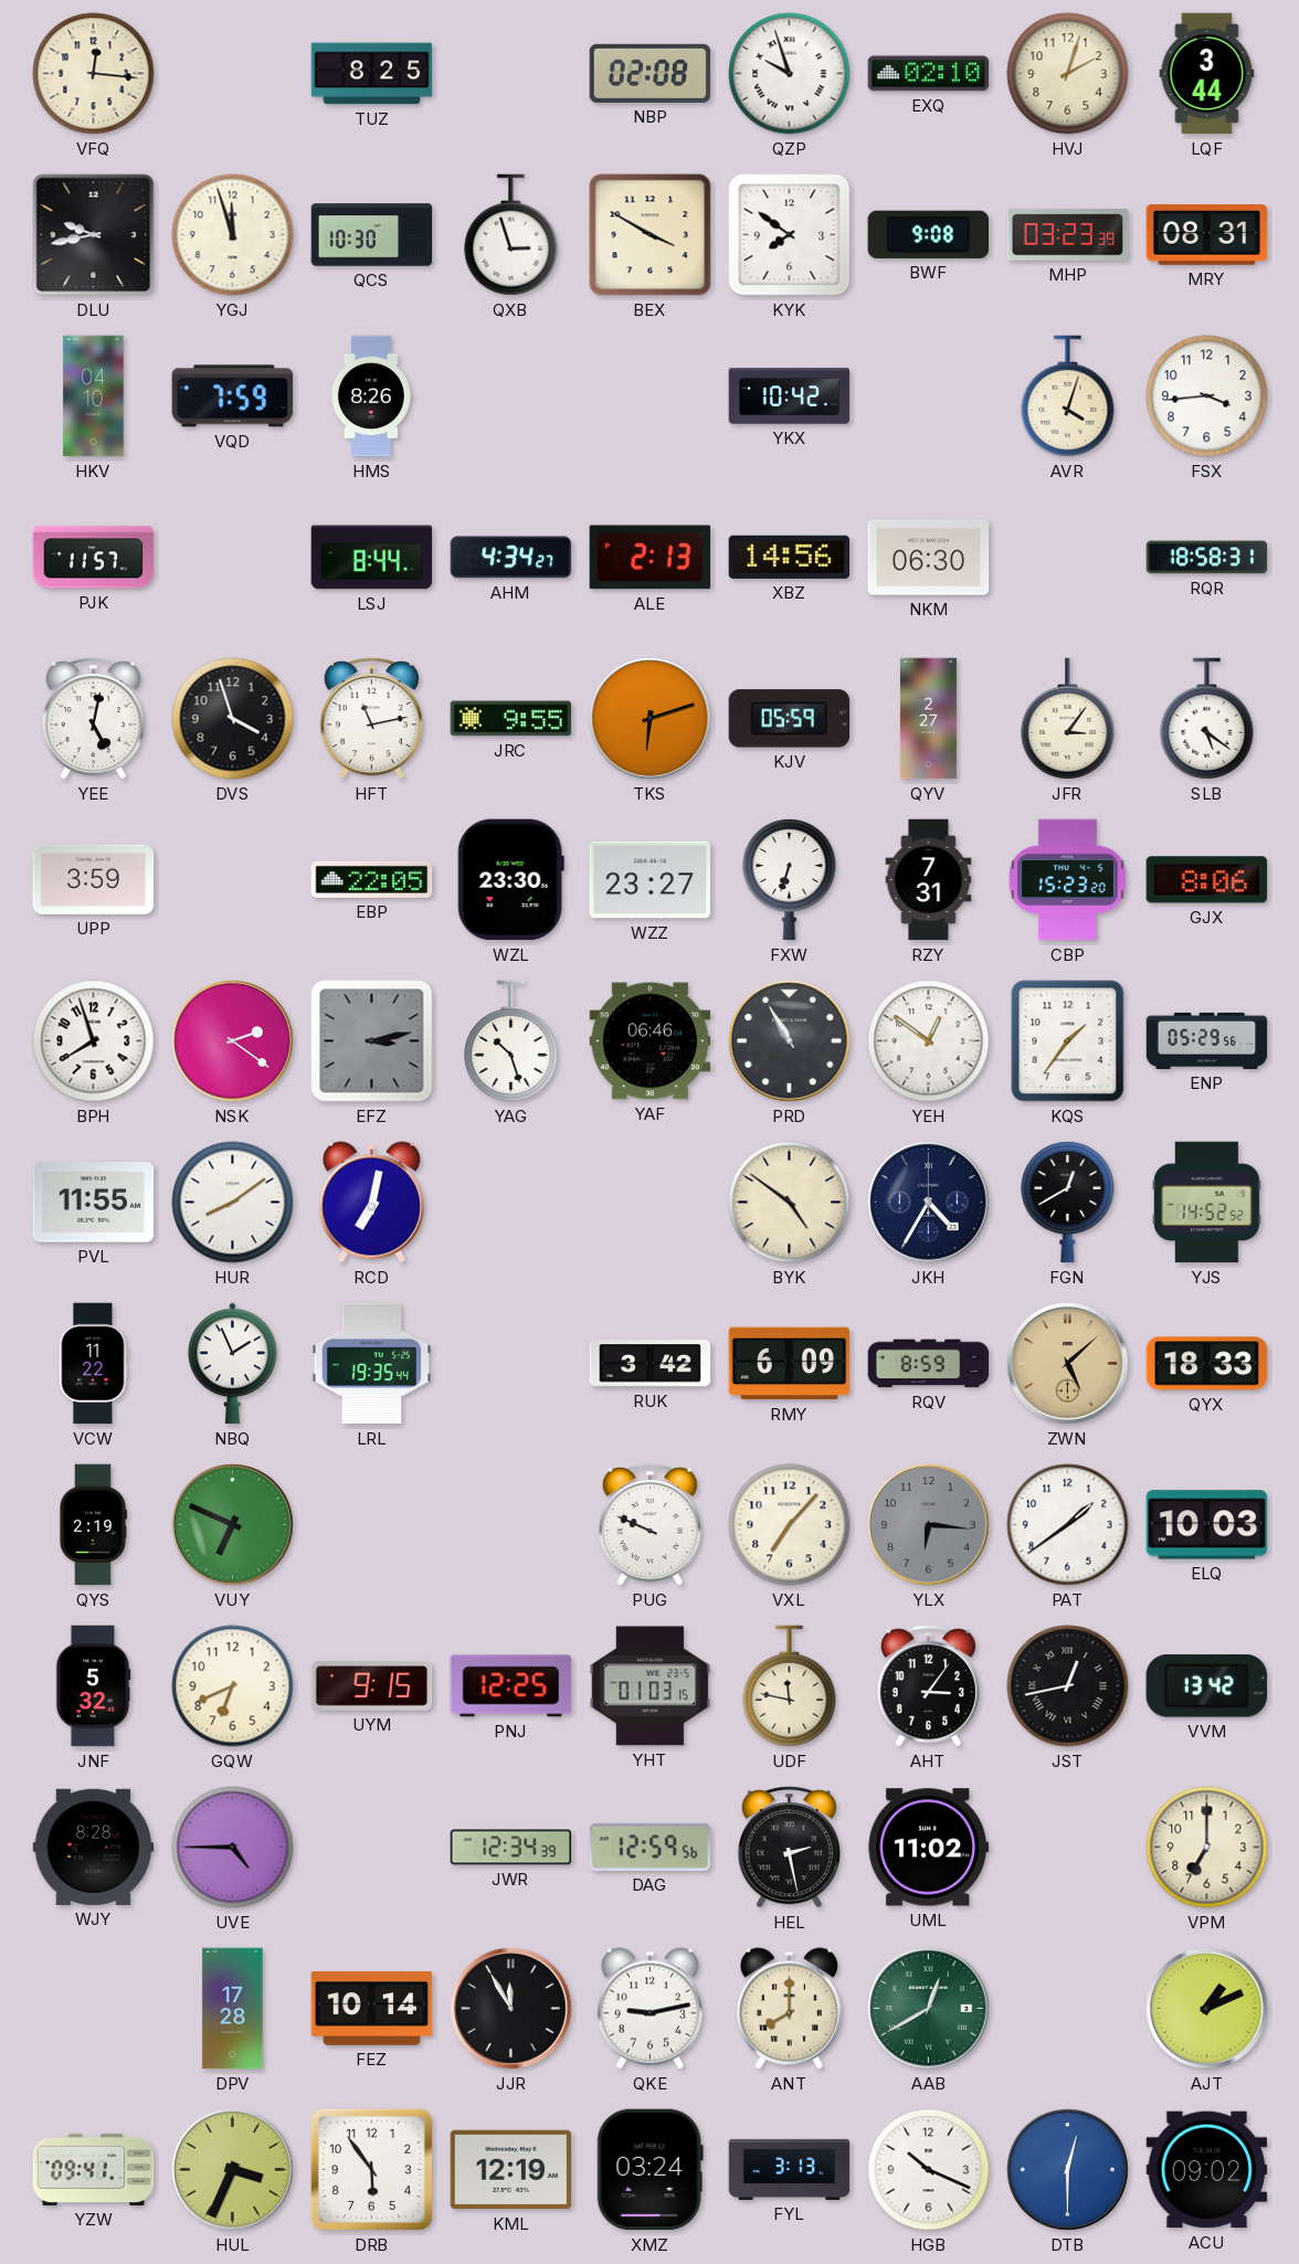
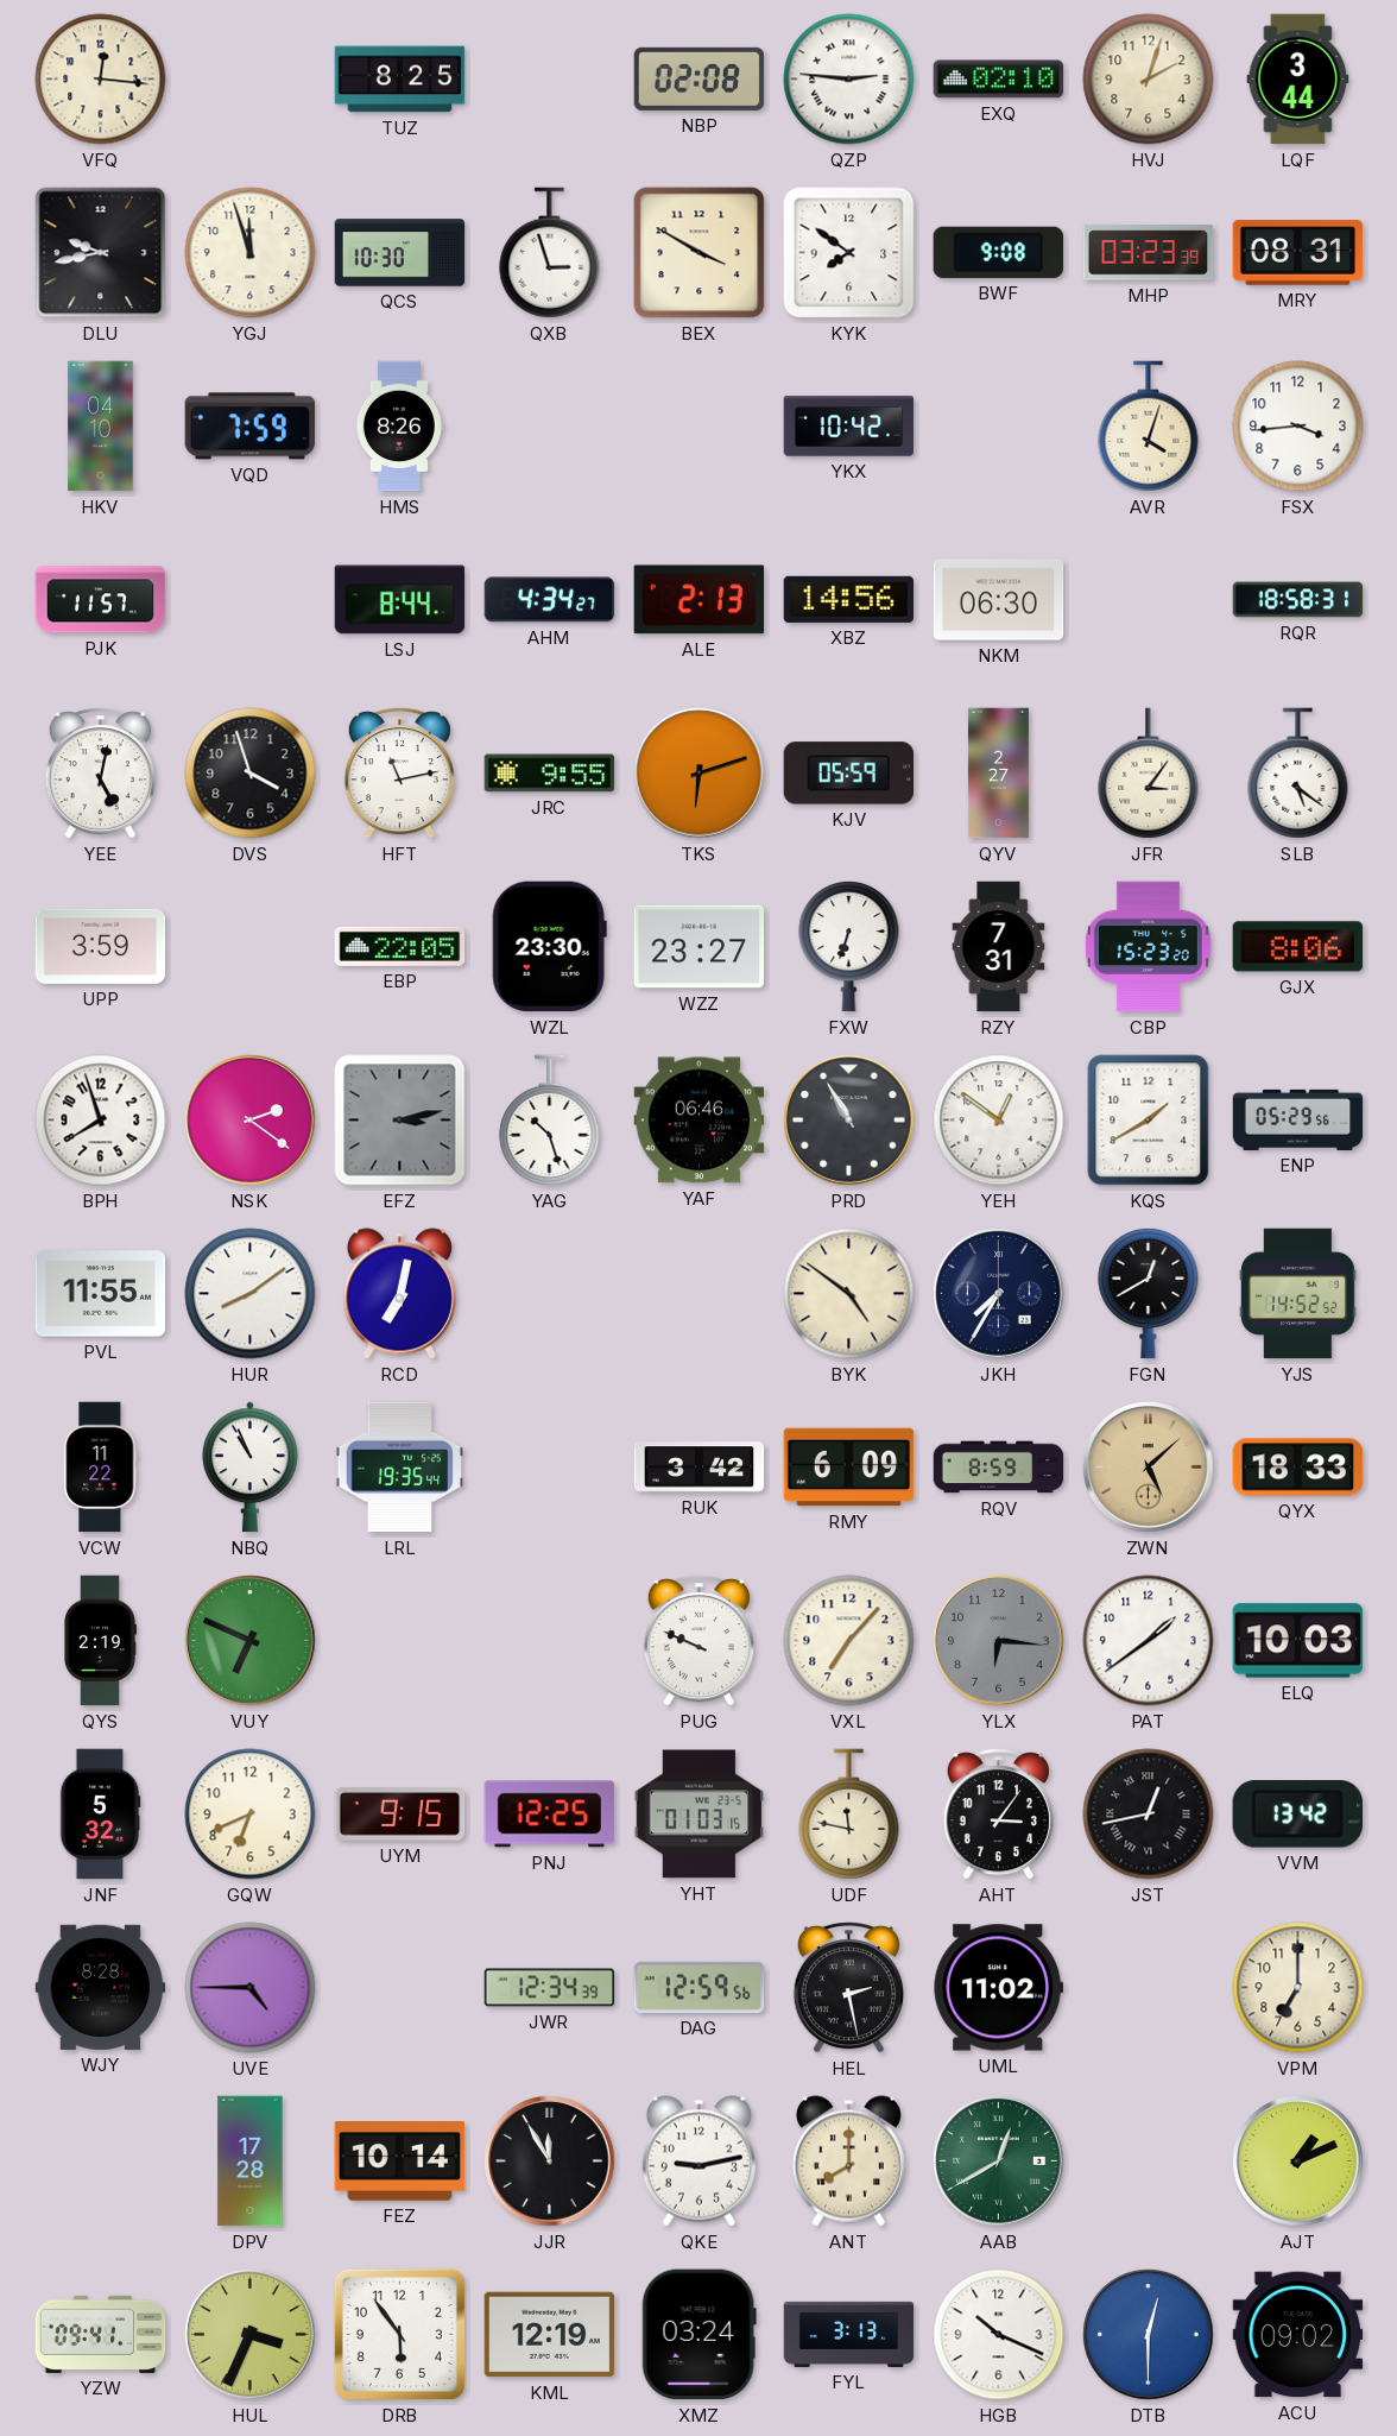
QZP: 9:57 -> 2:46 (849, 80)
KQS: 1:36 -> 1:40 (1149, 1121)
JKH: 4:35 -> 7:35 (999, 1294)
NBQ: 1:56 -> 10:56 (251, 1468)
